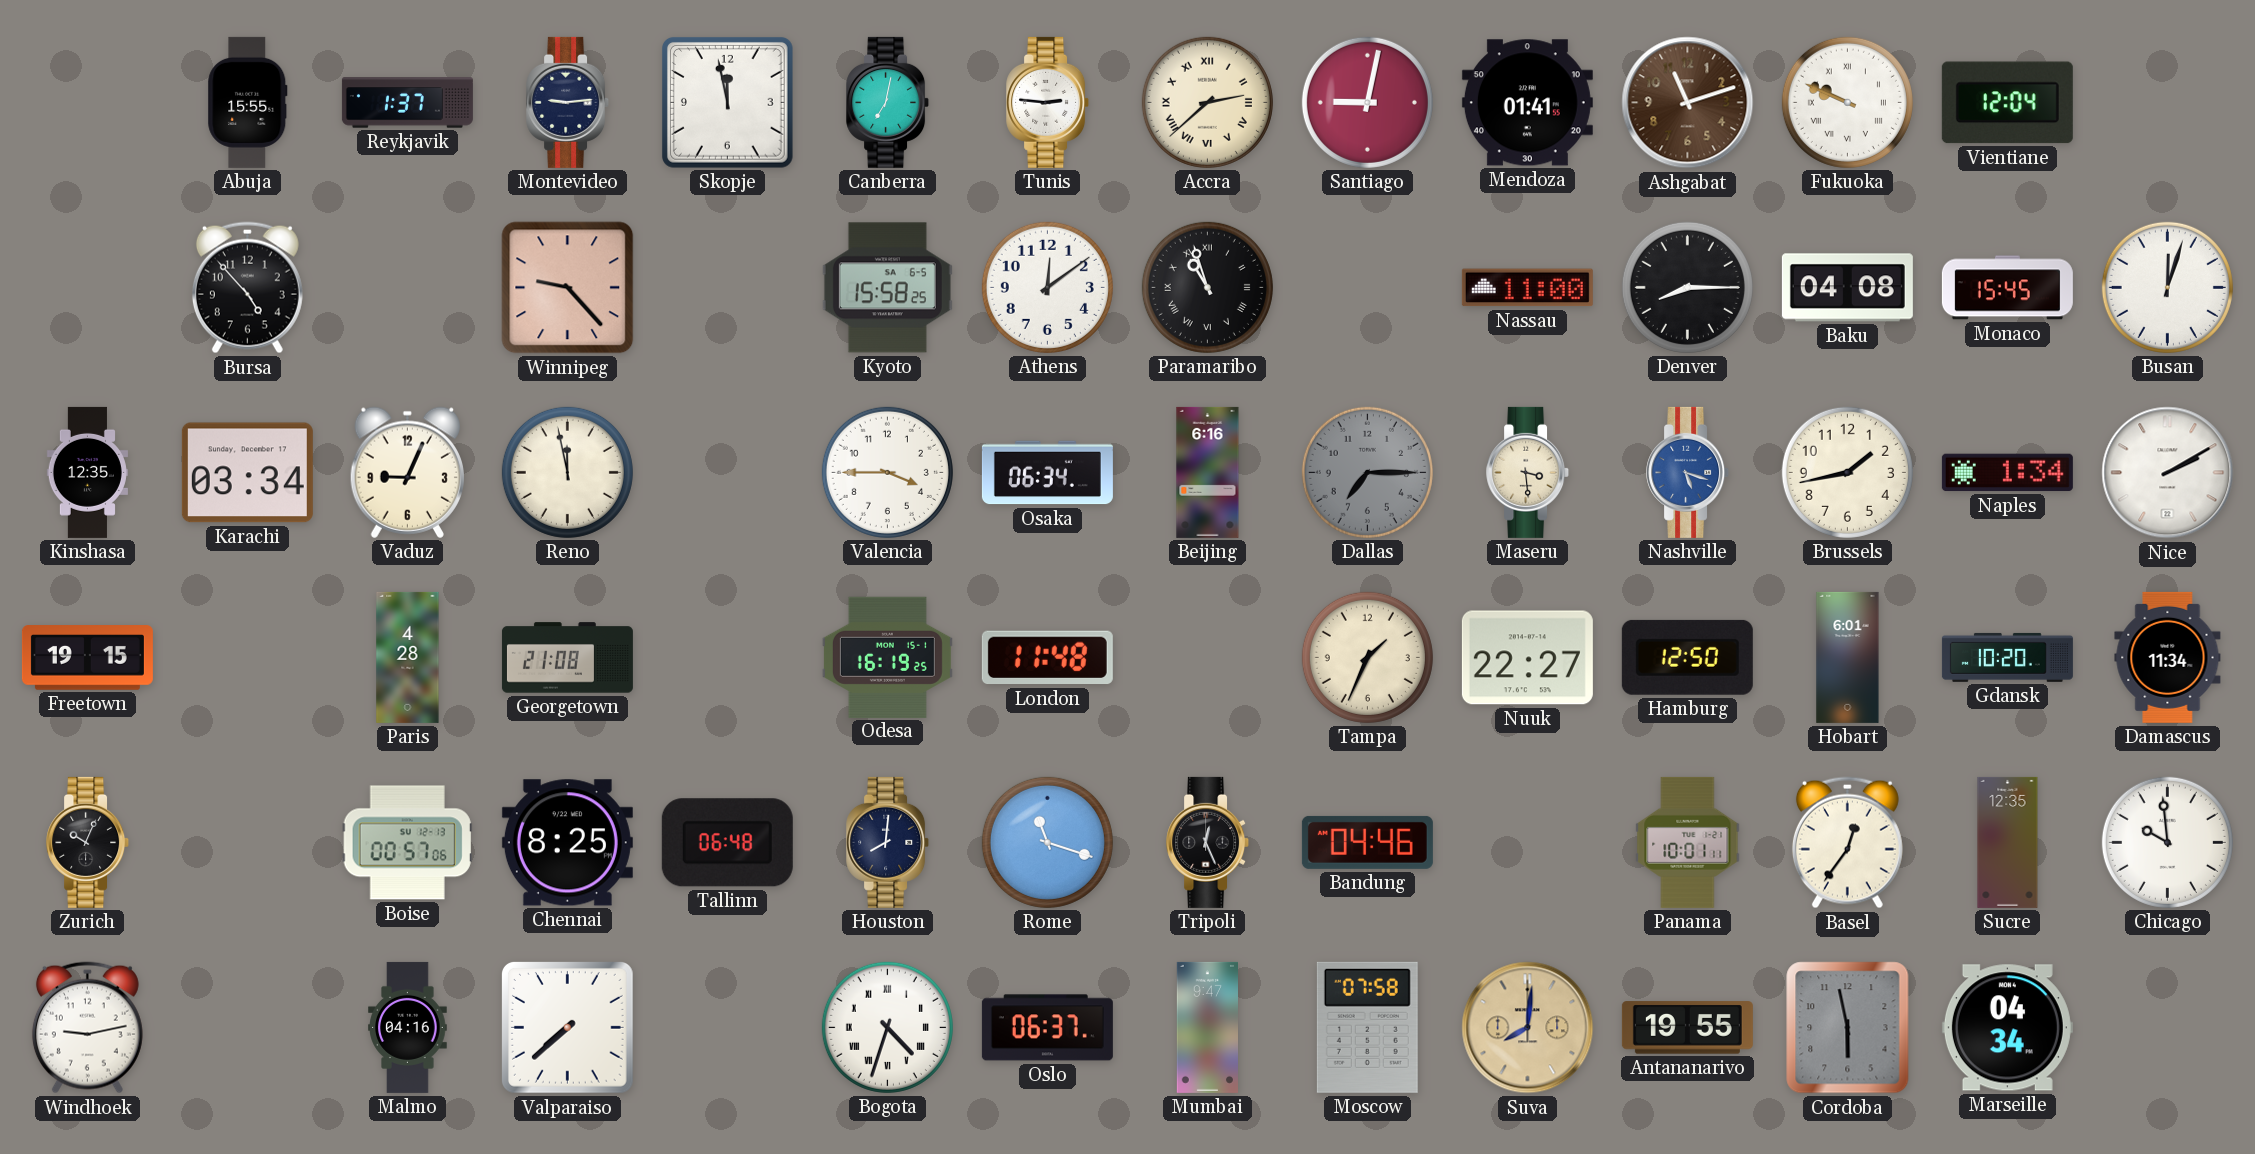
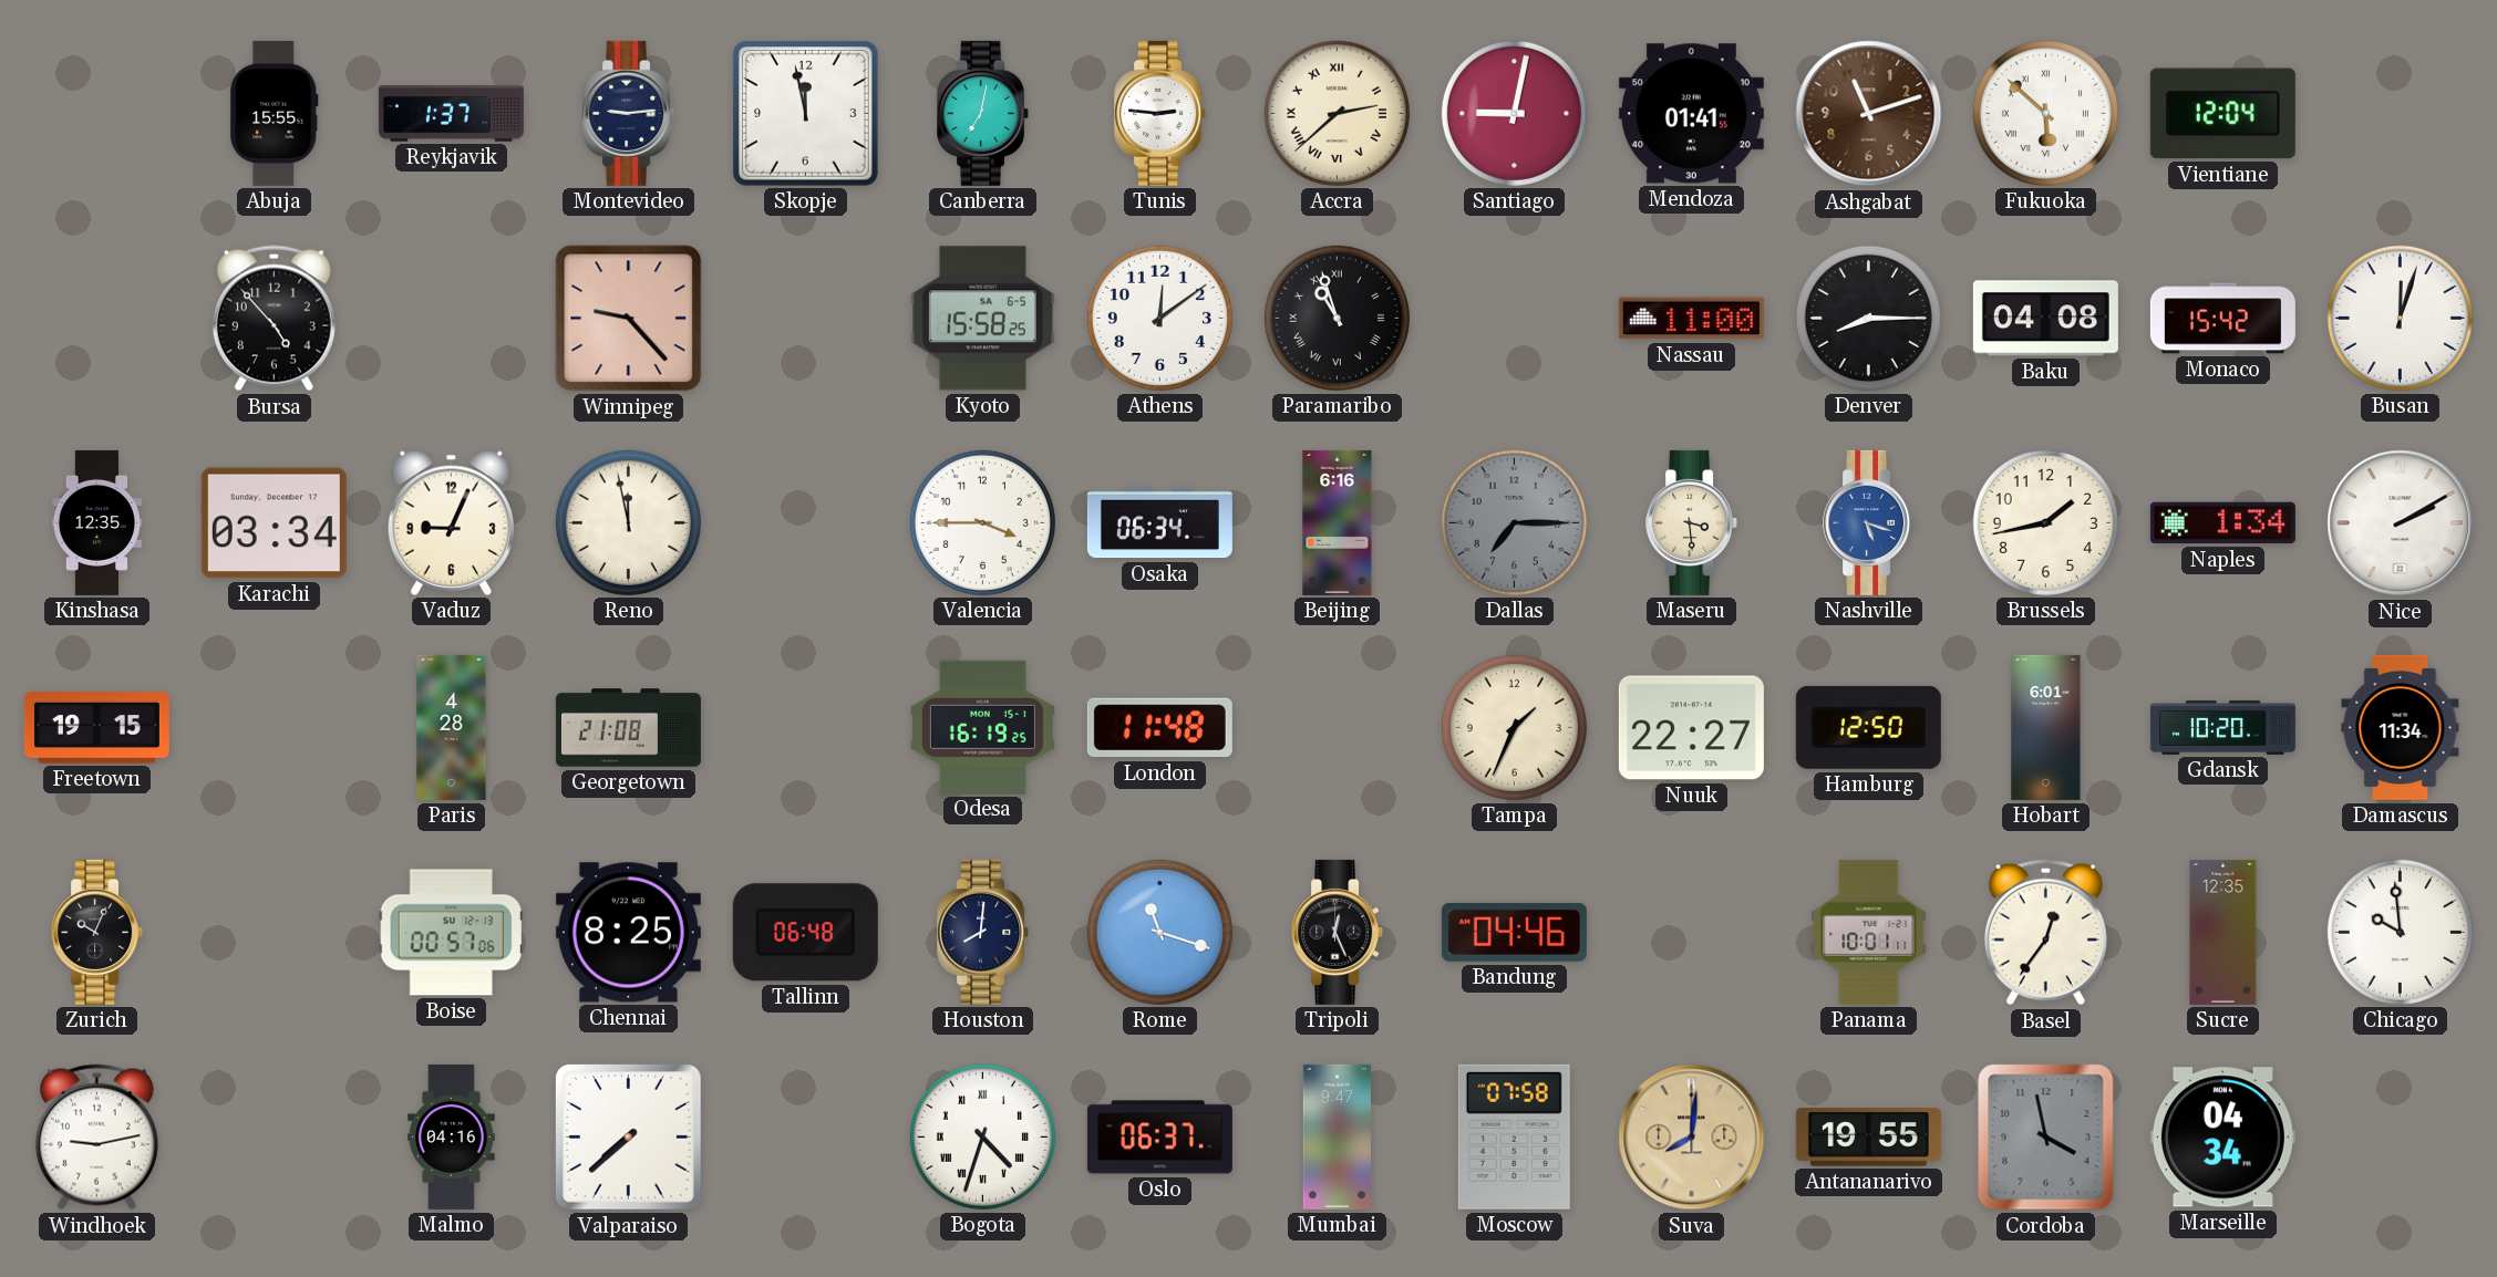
Fukuoka: 9:49 -> 5:52 (2045, 113)
Monaco: 15:45 -> 15:42 (2222, 319)
Cordoba: 5:58 -> 3:58 (2046, 1138)
